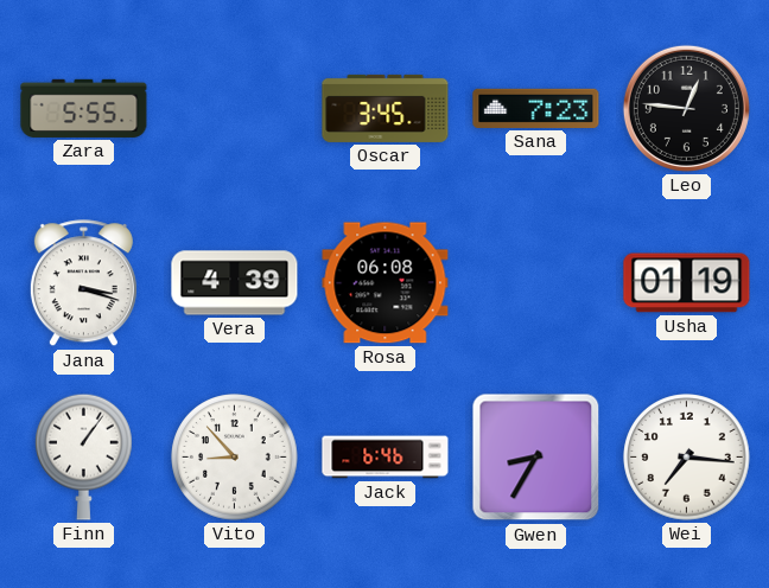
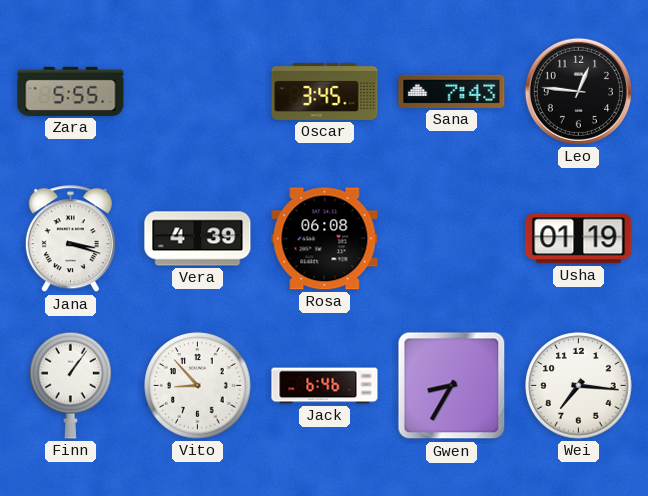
Sana: 7:23 -> 7:43 (452, 91)
